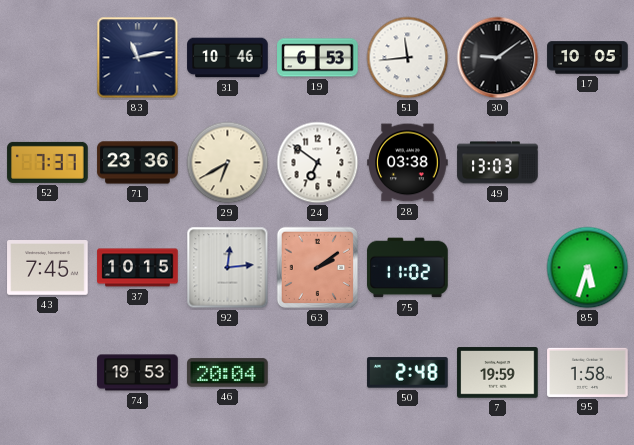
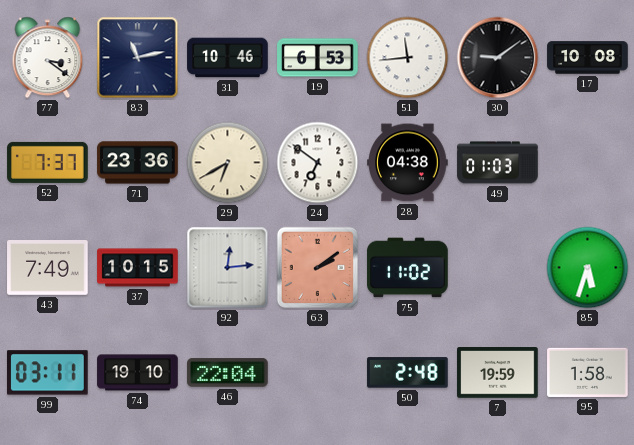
77: none -> 3:21 (48, 58)
17: 10:05 -> 10:08 (588, 58)
28: 03:38 -> 04:38 (408, 163)
49: 13:03 -> 01:03 (498, 163)
43: 7:45 -> 7:49 (48, 268)
99: none -> 03:11 (48, 373)
74: 19:53 -> 19:10 (138, 373)
46: 20:04 -> 22:04 (228, 373)
